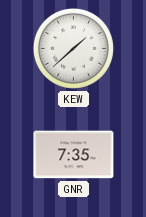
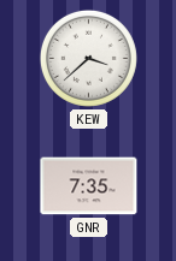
KEW: 1:38 -> 3:38 (88, 58)
